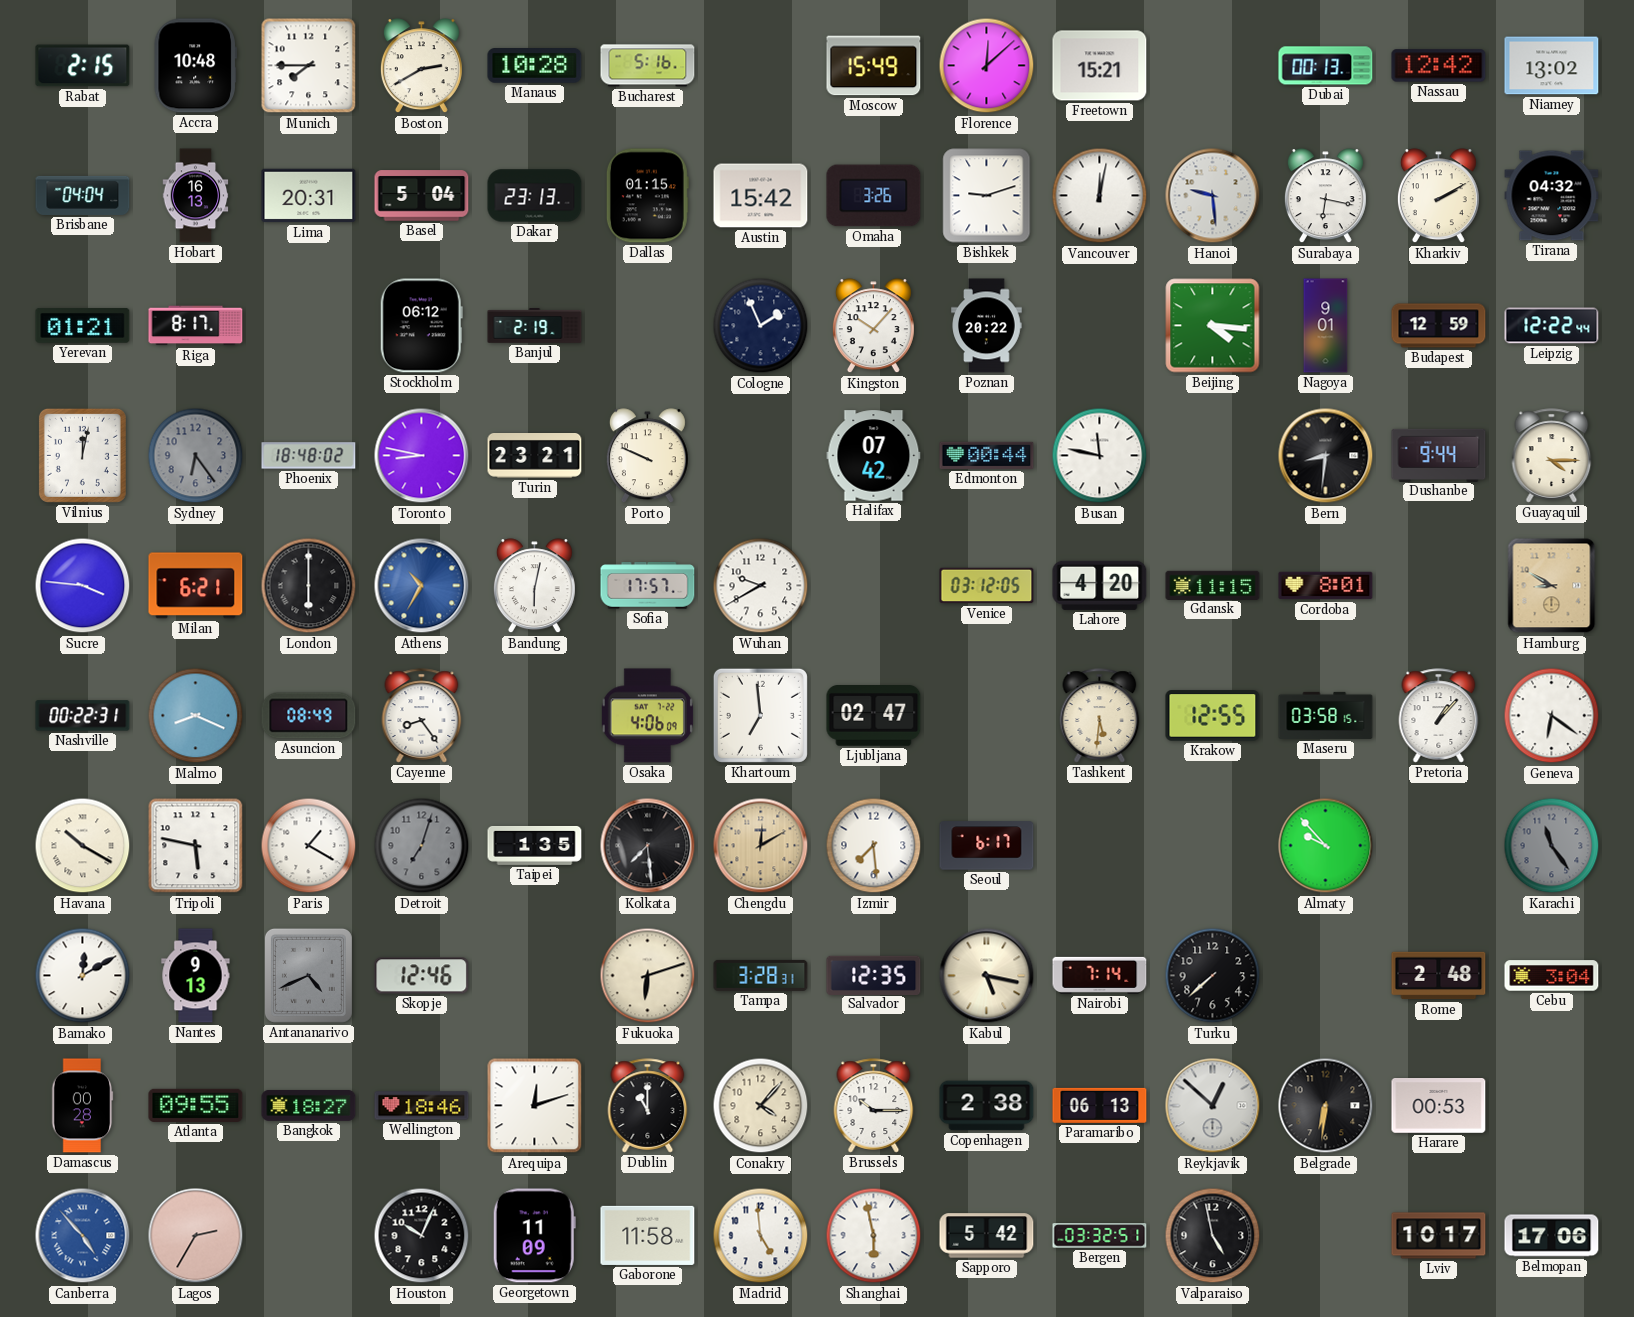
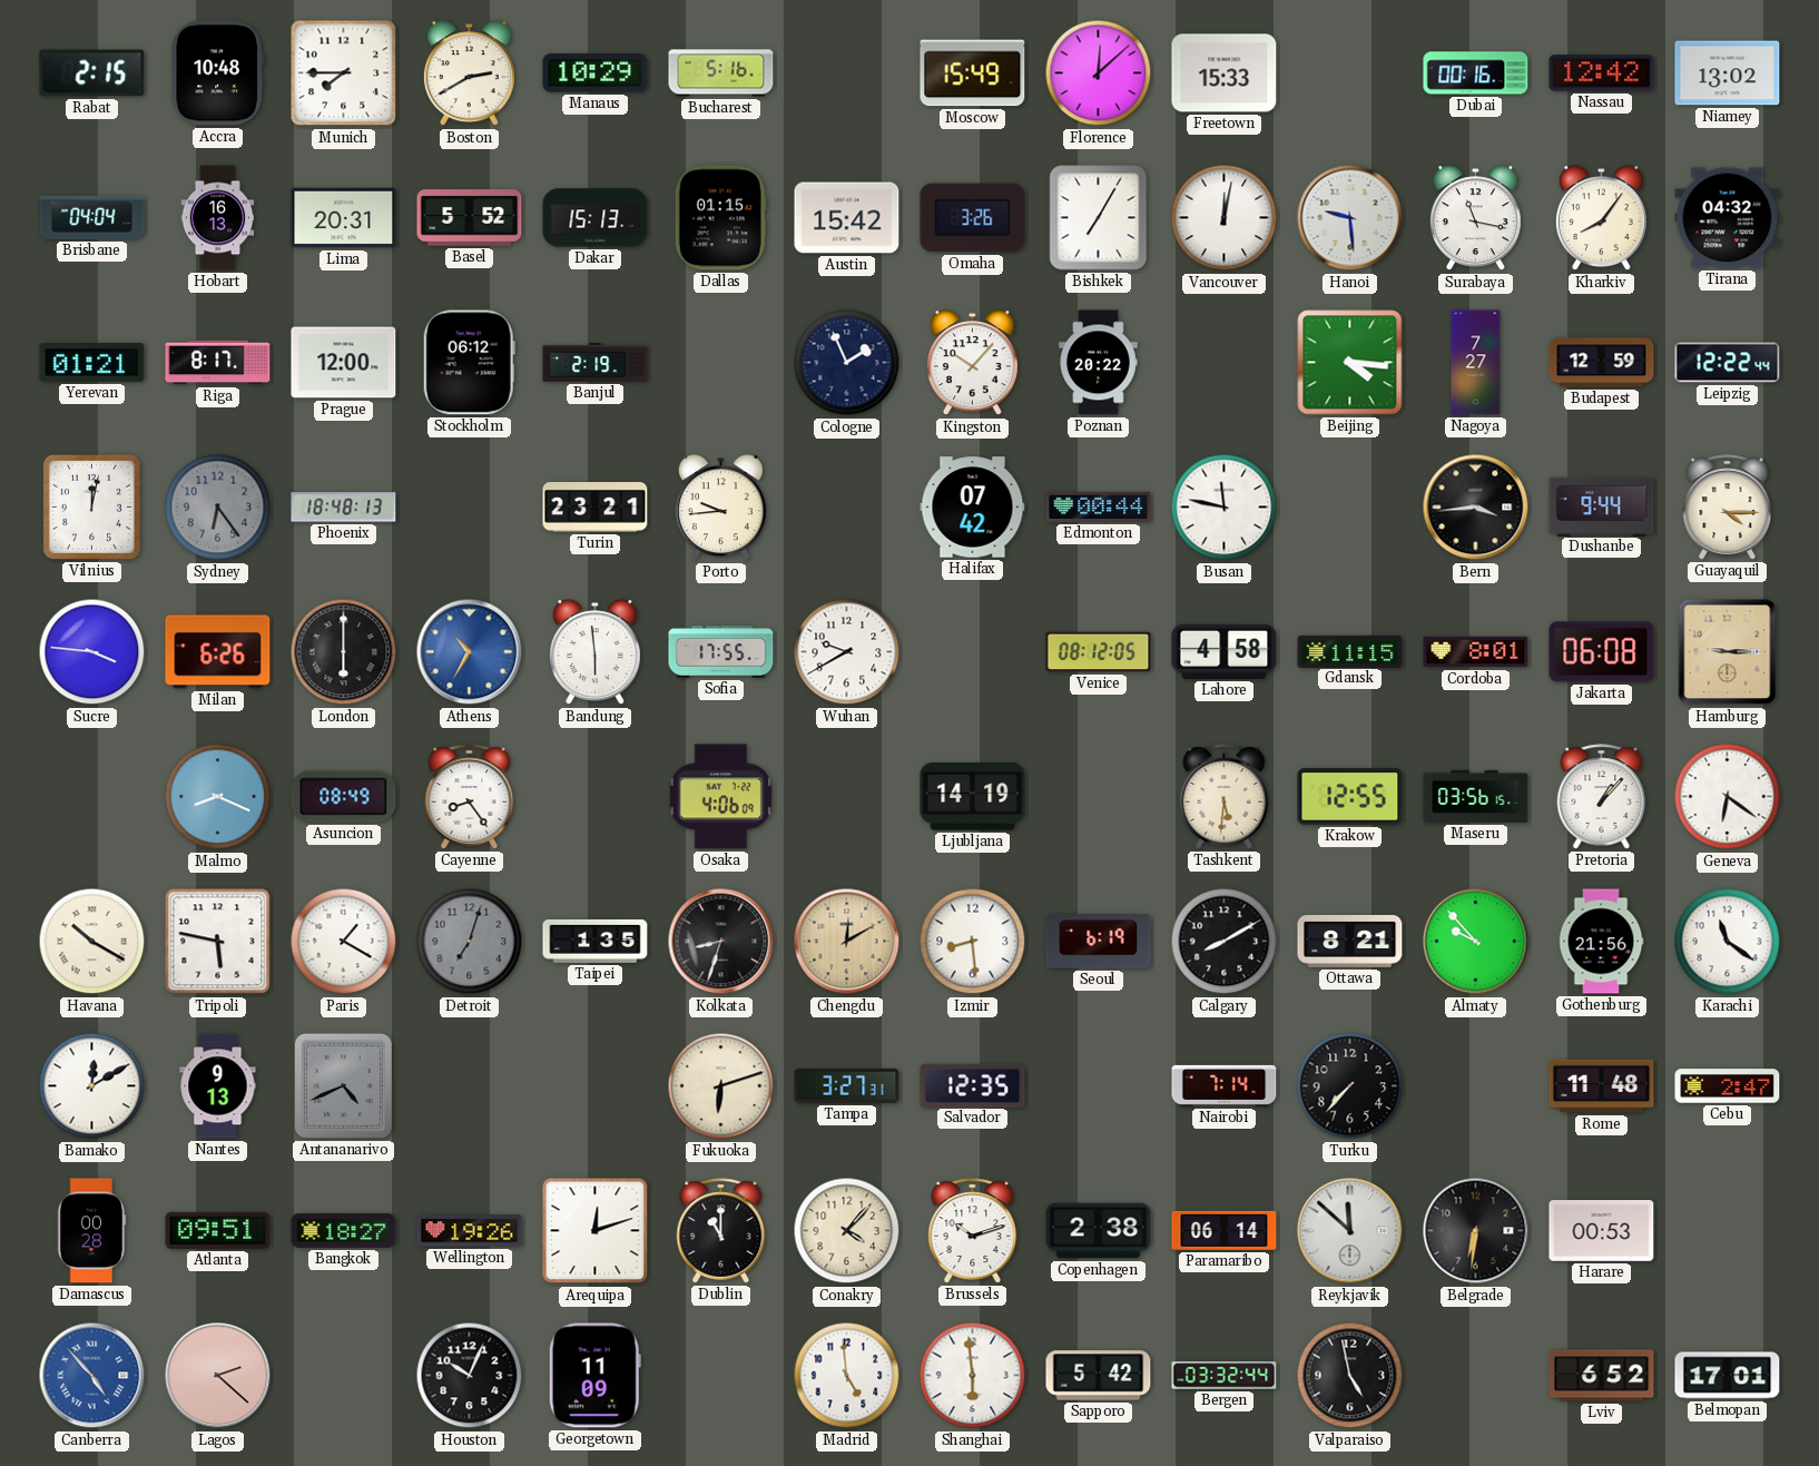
Manaus: 10:28 -> 10:29 (596, 73)
Freetown: 15:21 -> 15:33 (1225, 73)
Dubai: 00:13 -> 00:16 (1476, 73)
Basel: 5:04 -> 5:52 (470, 218)
Dakar: 23:13 -> 15:13 (596, 218)
Bishkek: 9:12 -> 7:05 (1099, 218)
Surabaya: 6:17 -> 11:17 (1475, 218)
Kharkiv: 2:10 -> 8:06 (1601, 218)
Prague: none -> 12:00 (344, 363)
Nagoya: 9:01 -> 7:27 (1476, 363)
Phoenix: 18:48:02 -> 18:48:13 (344, 508)
Toronto: 8:47 -> none (422, 456)
Porto: 9:49 -> 9:44 (720, 508)
Bern: 8:31 -> 3:44 (1476, 508)
Milan: 6:21 -> 6:26 (218, 652)
Bandung: 6:02 -> 5:59 (594, 652)
Sofia: 17:57 -> 17:55 (721, 652)
Venice: 03:12 -> 08:12 (1099, 652)
Lahore: 4:20 -> 4:58 (1225, 651)
Jakarta: none -> 06:08 (1602, 652)
Hamburg: 8:50 -> 9:15 (1728, 652)
Nashville: 00:22 -> none (83, 716)
Khartoum: 6:59 -> none (760, 715)
Ljubljana: 02:47 -> 14:19 (973, 797)
Maseru: 03:58 -> 03:56 (1476, 796)
Kolkata: 7:29 -> 8:33 (721, 942)
Izmir: 7:29 -> 8:29 (973, 942)
Seoul: 6:17 -> 6:19 (1099, 942)
Calgary: none -> 8:10 (1225, 942)
Ottawa: none -> 8:21 (1350, 941)
Gothenburg: none -> 21:56 (1601, 942)
Karachi: 11:24 -> 11:21 (1728, 942)
Karachi dial: grey -> white (1728, 942)
Skopje: 12:46 -> none (422, 976)
Tampa: 3:28 -> 3:27 (847, 1085)
Kabul: 5:17 -> none (987, 976)
Turku: 7:38 -> 7:37 (1350, 1086)
Rome: 2:48 -> 11:48 (1602, 1086)
Cebu: 3:04 -> 2:47 (1728, 1086)
Atlanta: 09:55 -> 09:51 (218, 1230)
Wellington: 18:46 -> 19:26 (470, 1231)
Brussels: 10:15 -> 10:12 (973, 1231)
Paramaribo: 06:13 -> 06:14 (1225, 1230)
Reykjavik: 12:52 -> 11:52 (1350, 1231)
Lagos: 2:35 -> 2:22 (218, 1376)
Gaborone: 11:58 -> none (648, 1235)
Shanghai: 5:58 -> 5:59 (973, 1376)
Bergen: 03:32:51 -> 03:32:44 (1225, 1376)
Lviv: 10:17 -> 6:52 (1602, 1376)
Belmopan: 17:06 -> 17:01 (1728, 1376)
